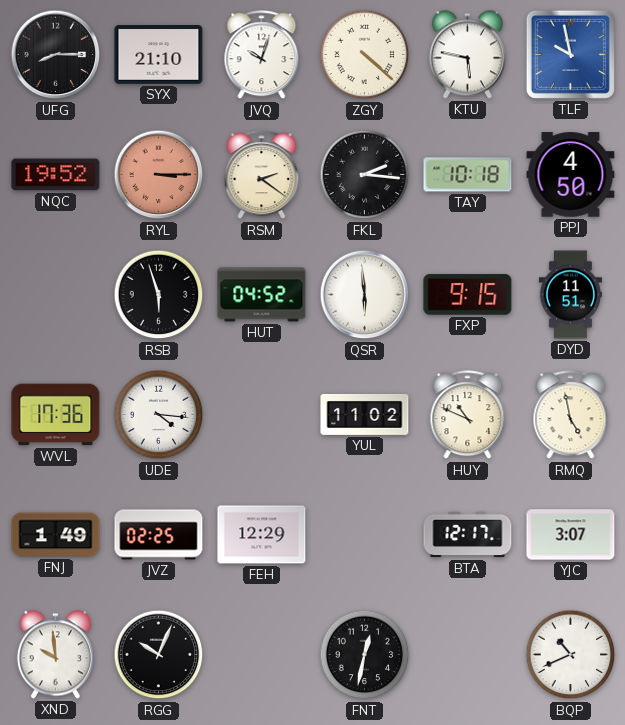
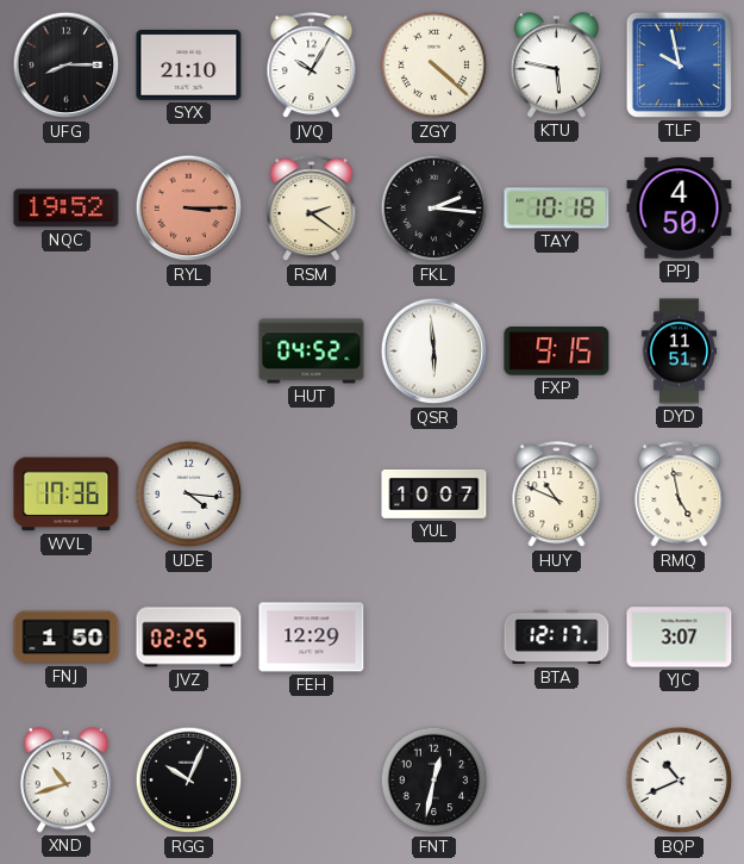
JVQ: 10:03 -> 10:05 (312, 66)
RSB: 5:57 -> none (159, 295)
YUL: 11:02 -> 10:07 (434, 495)
FNJ: 1:49 -> 1:50 (67, 638)
XND: 9:59 -> 10:42 (65, 781)
